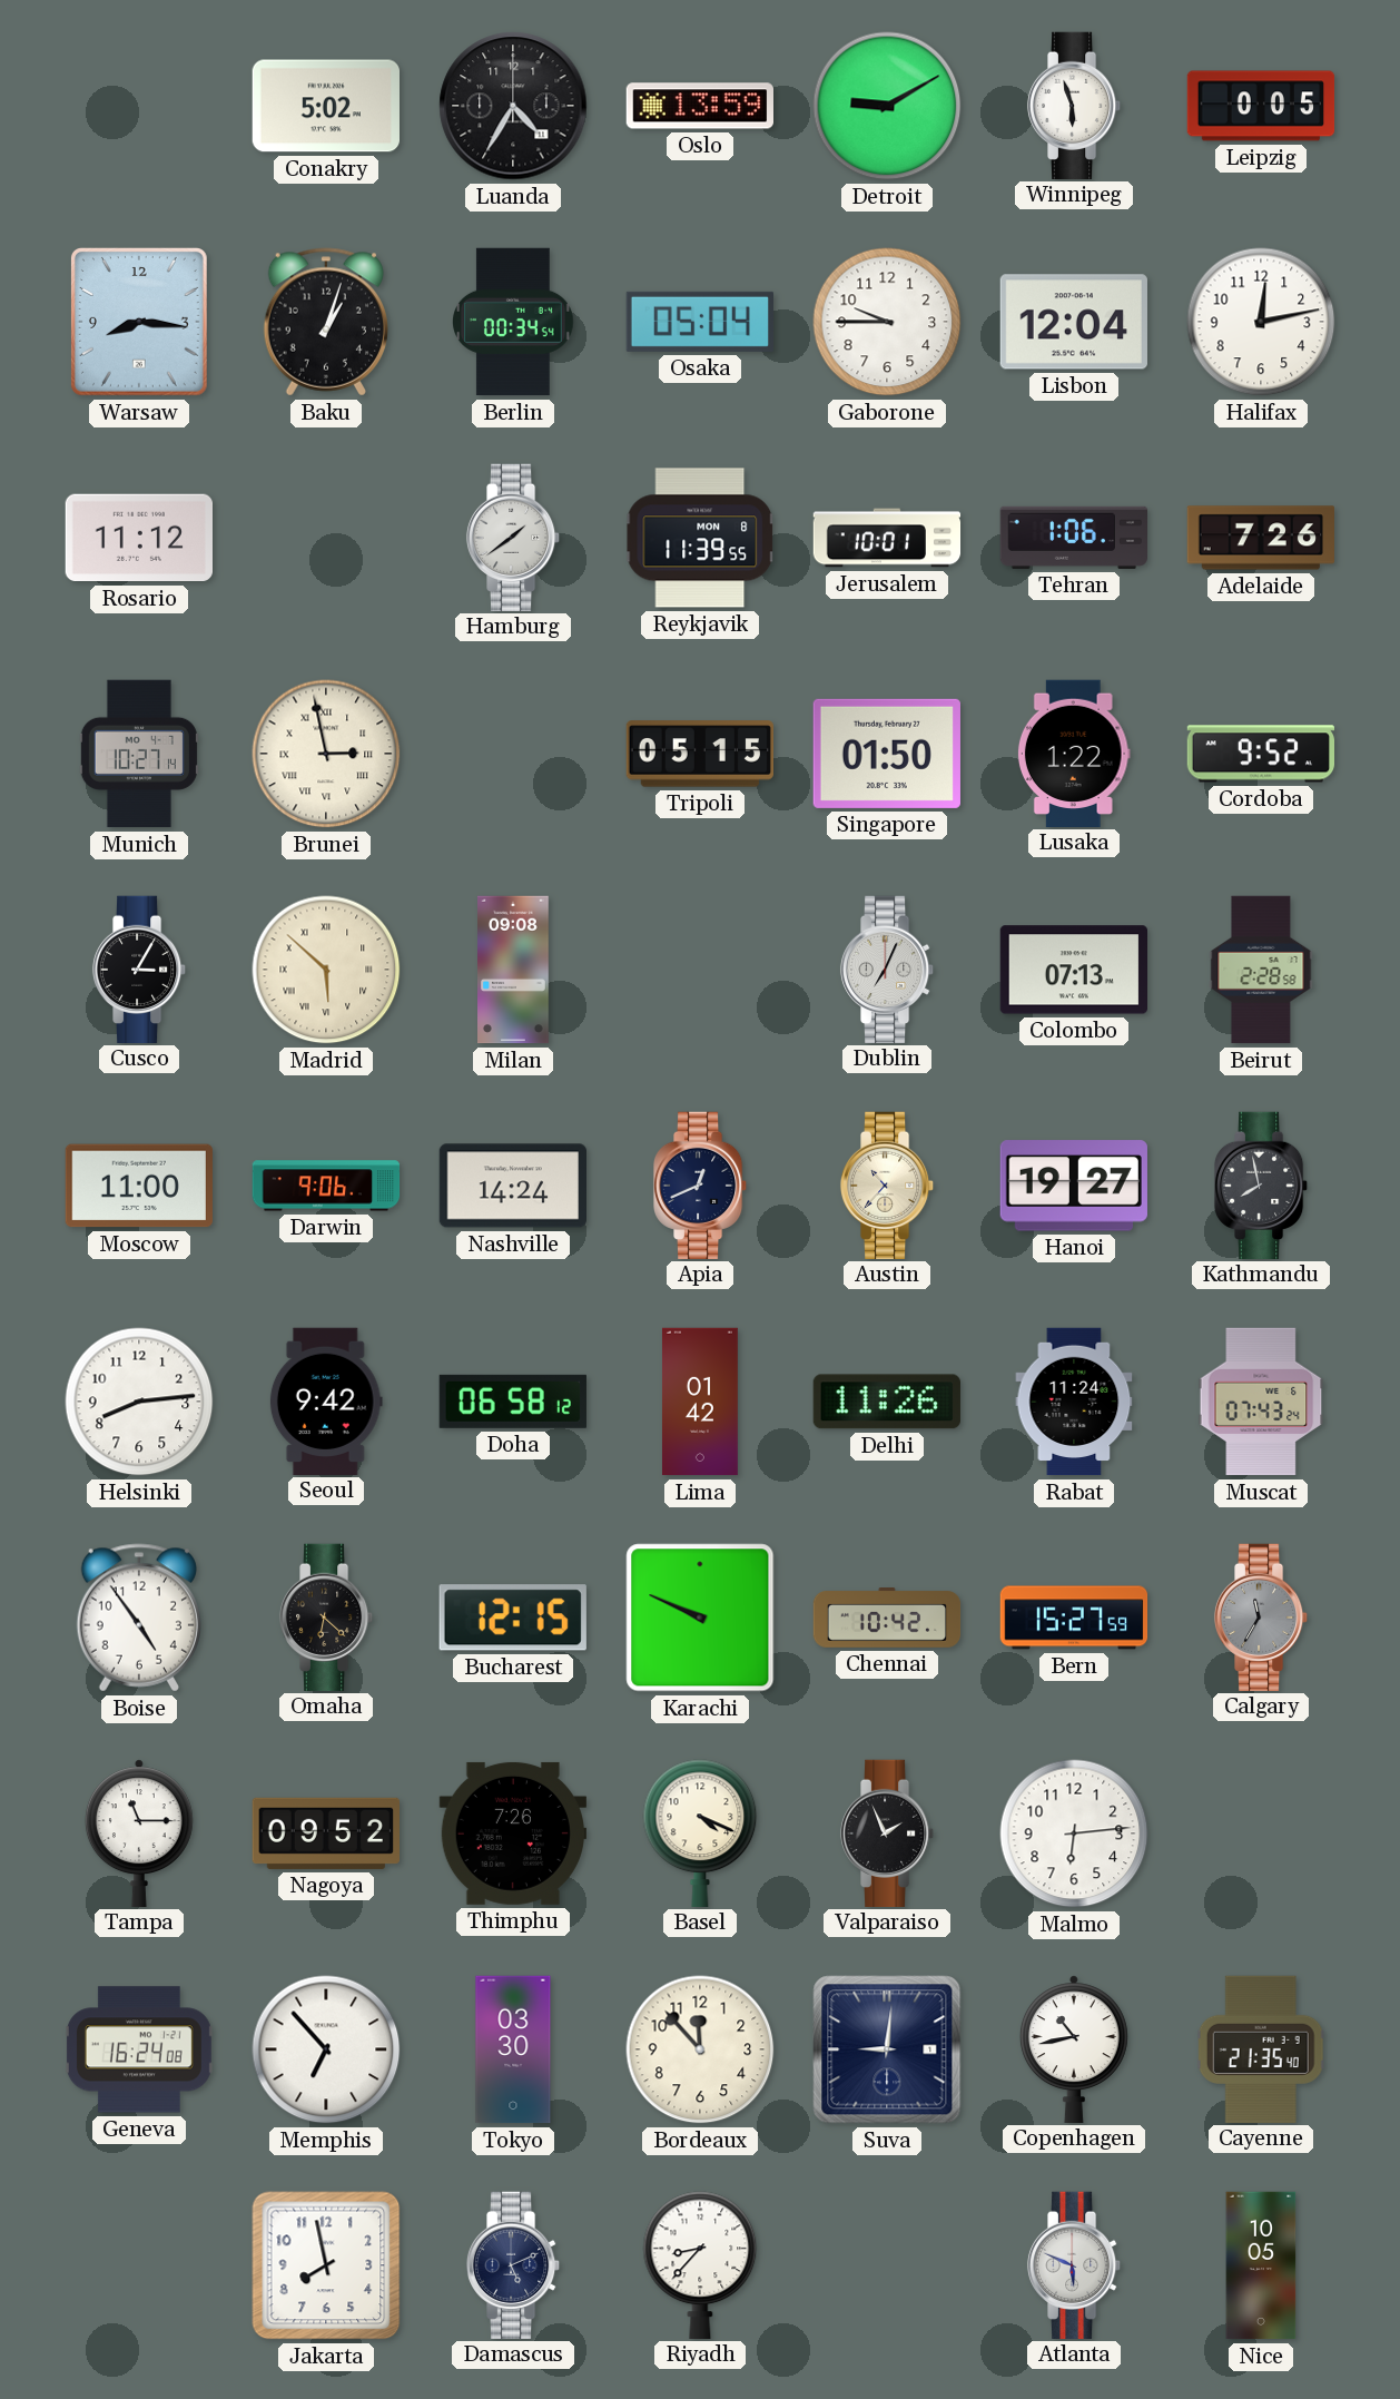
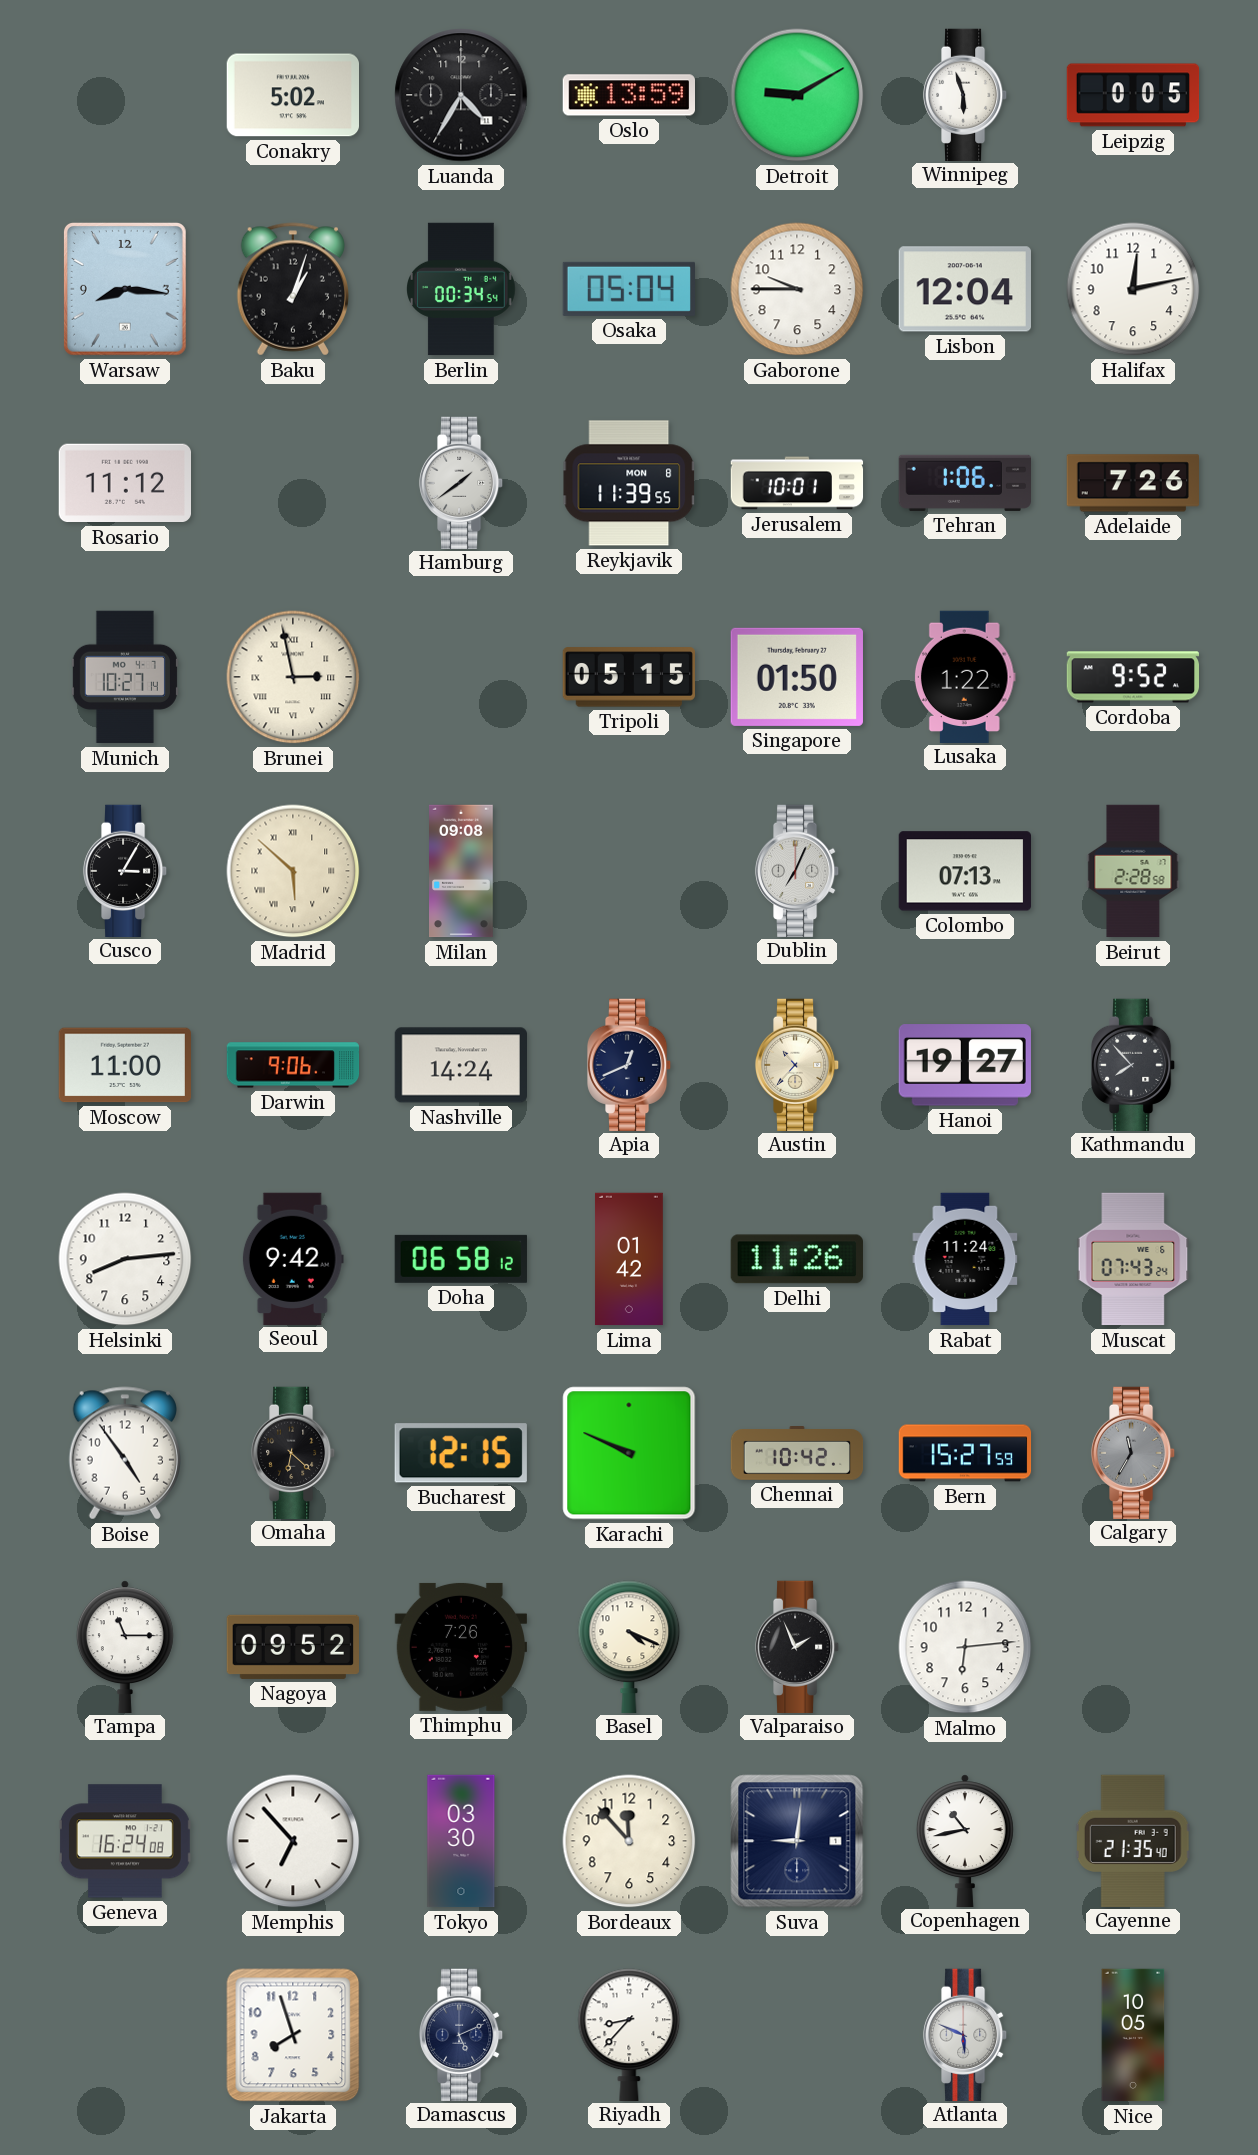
Kathmandu: 7:58 -> 7:53 (1133, 1064)
Jakarta: 7:58 -> 7:57 (293, 2035)
